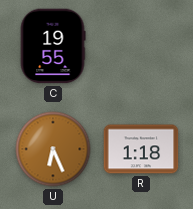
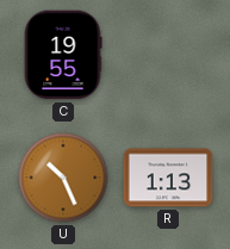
U: 6:26 -> 10:26 (63, 178)
R: 1:18 -> 1:13 (168, 178)
